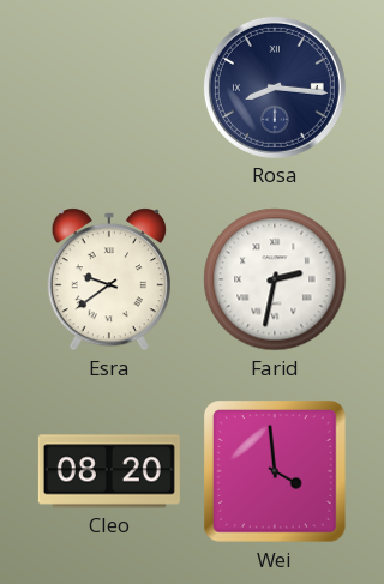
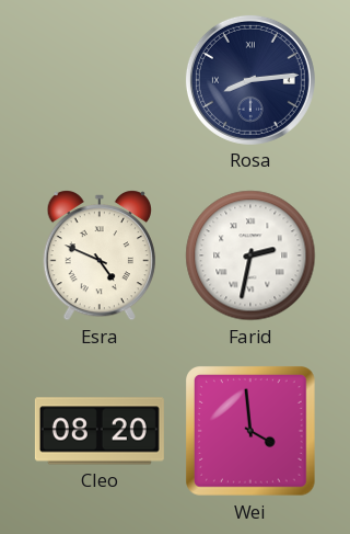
Rosa: 8:16 -> 8:14 (250, 80)
Esra: 9:39 -> 4:49 (98, 255)
